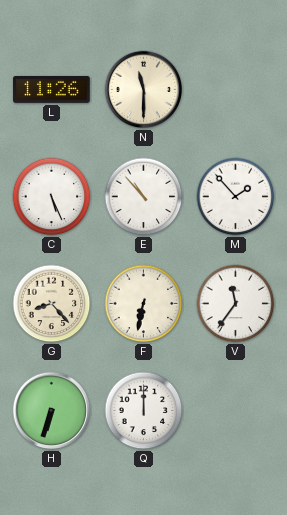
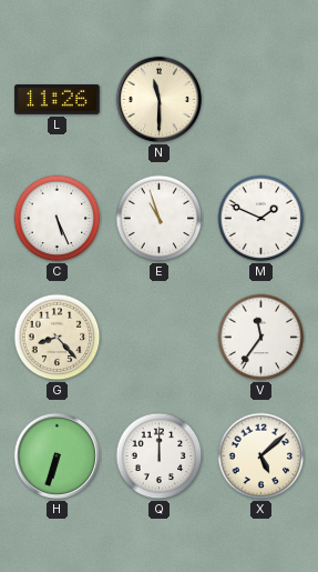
E: 10:53 -> 10:57 (160, 219)
M: 1:53 -> 1:49 (261, 219)
F: 6:32 -> none (144, 304)
X: none -> 5:08 (261, 456)
